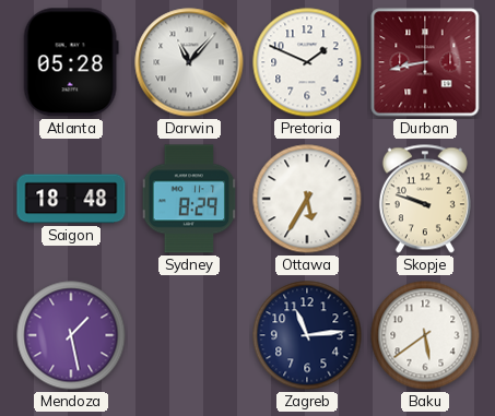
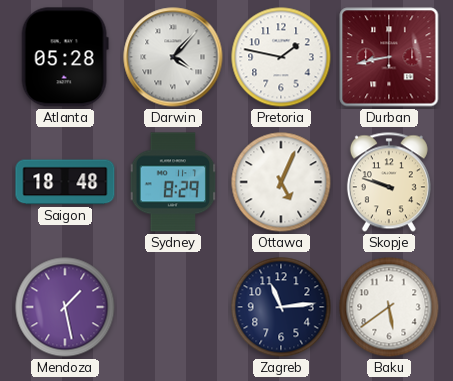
Darwin: 11:07 -> 4:07 (173, 57)
Pretoria: 1:49 -> 1:47 (281, 57)
Ottawa: 5:35 -> 5:04 (281, 182)
